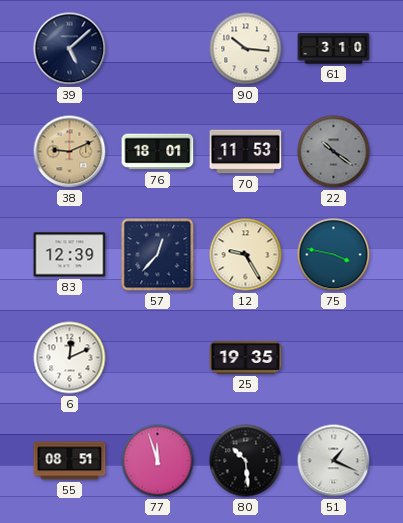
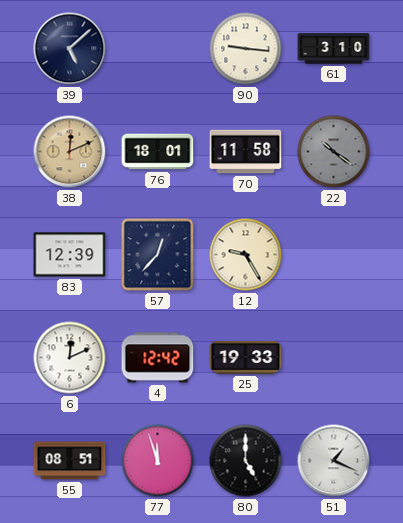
90: 10:16 -> 9:16 (246, 49)
38: 9:11 -> 12:11 (70, 152)
70: 11:53 -> 11:58 (246, 152)
75: 3:47 -> none (334, 255)
4: none -> 12:42 (158, 358)
25: 19:35 -> 19:33 (246, 358)
80: 10:29 -> 5:00 (246, 461)
